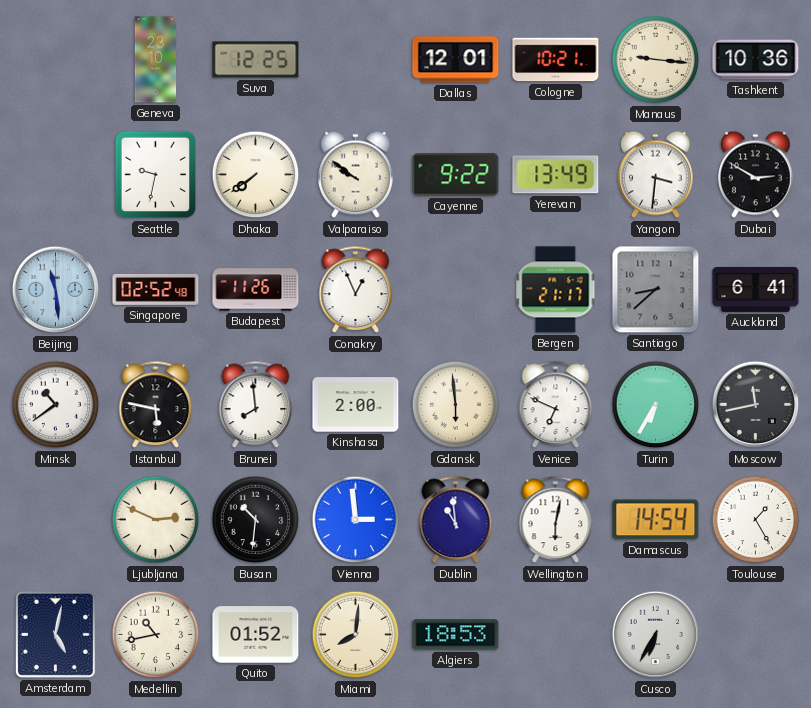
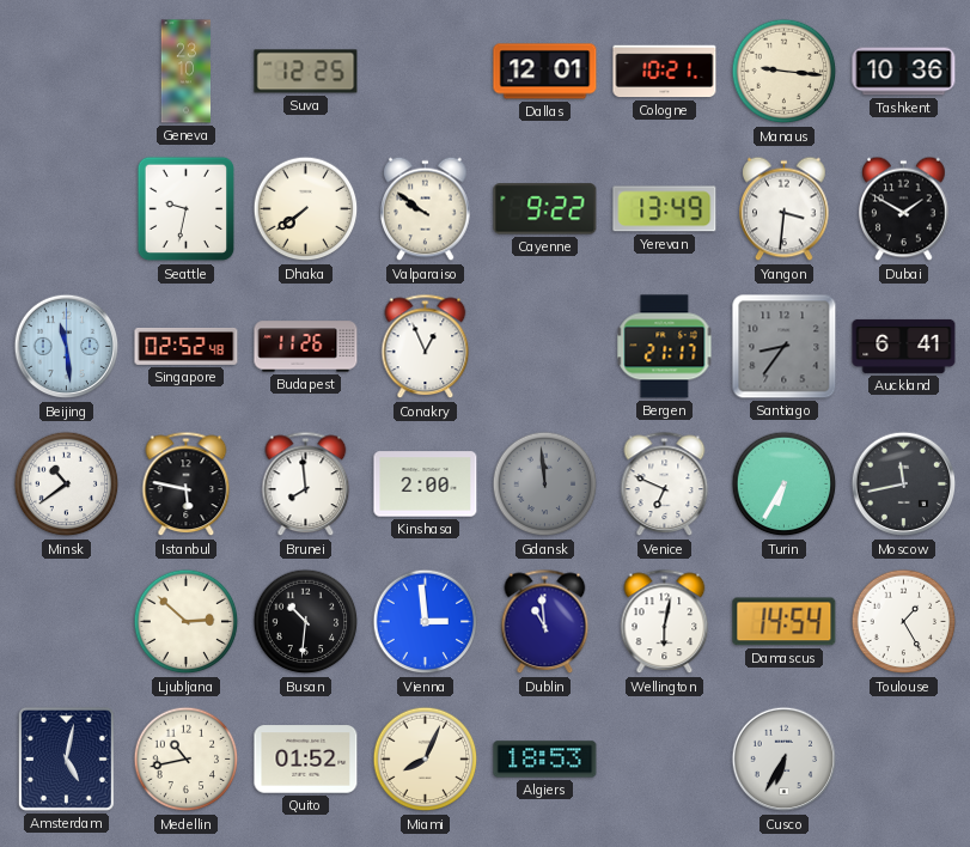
Dubai: 2:50 -> 1:50 (904, 209)
Santiago: 8:38 -> 8:36 (785, 347)
Gdansk: 5:59 -> 11:59 (545, 485)
Gdansk dial: cream -> grey (545, 485)
Ljubljana: 2:49 -> 2:52 (187, 622)
Miami: 8:01 -> 8:04 (426, 760)
